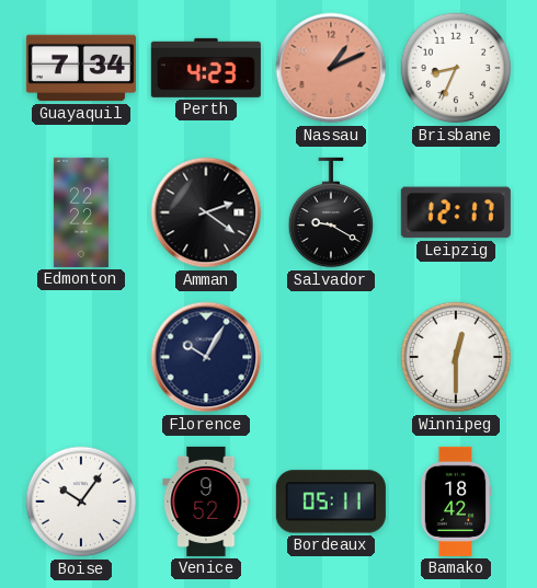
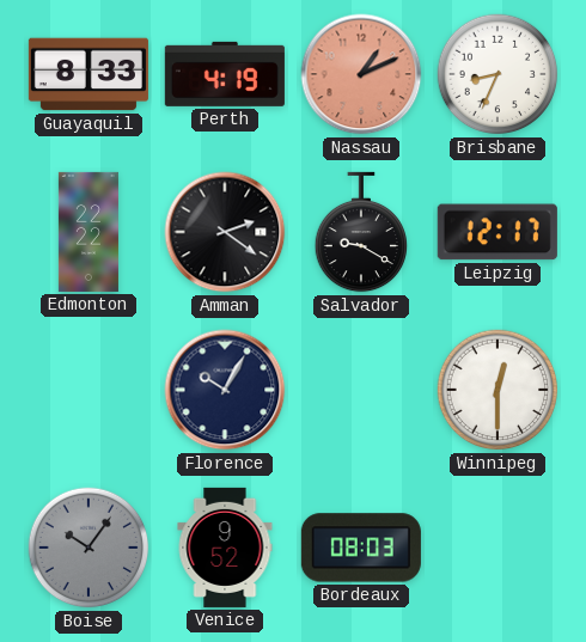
Guayaquil: 7:34 -> 8:33 (88, 74)
Perth: 4:23 -> 4:19 (225, 74)
Boise dial: white -> grey (88, 548)
Bordeaux: 05:11 -> 08:03 (361, 548)
Bamako: 18:42 -> none (456, 501)
